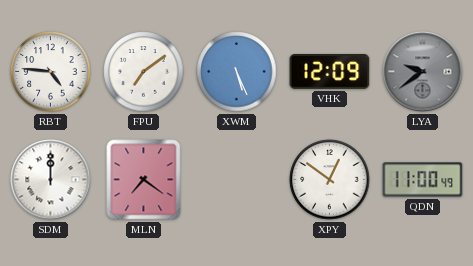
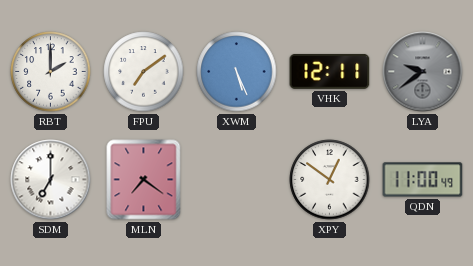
RBT: 4:46 -> 2:00 (51, 72)
VHK: 12:09 -> 12:11 (330, 71)
SDM: 12:00 -> 7:00 (51, 180)
